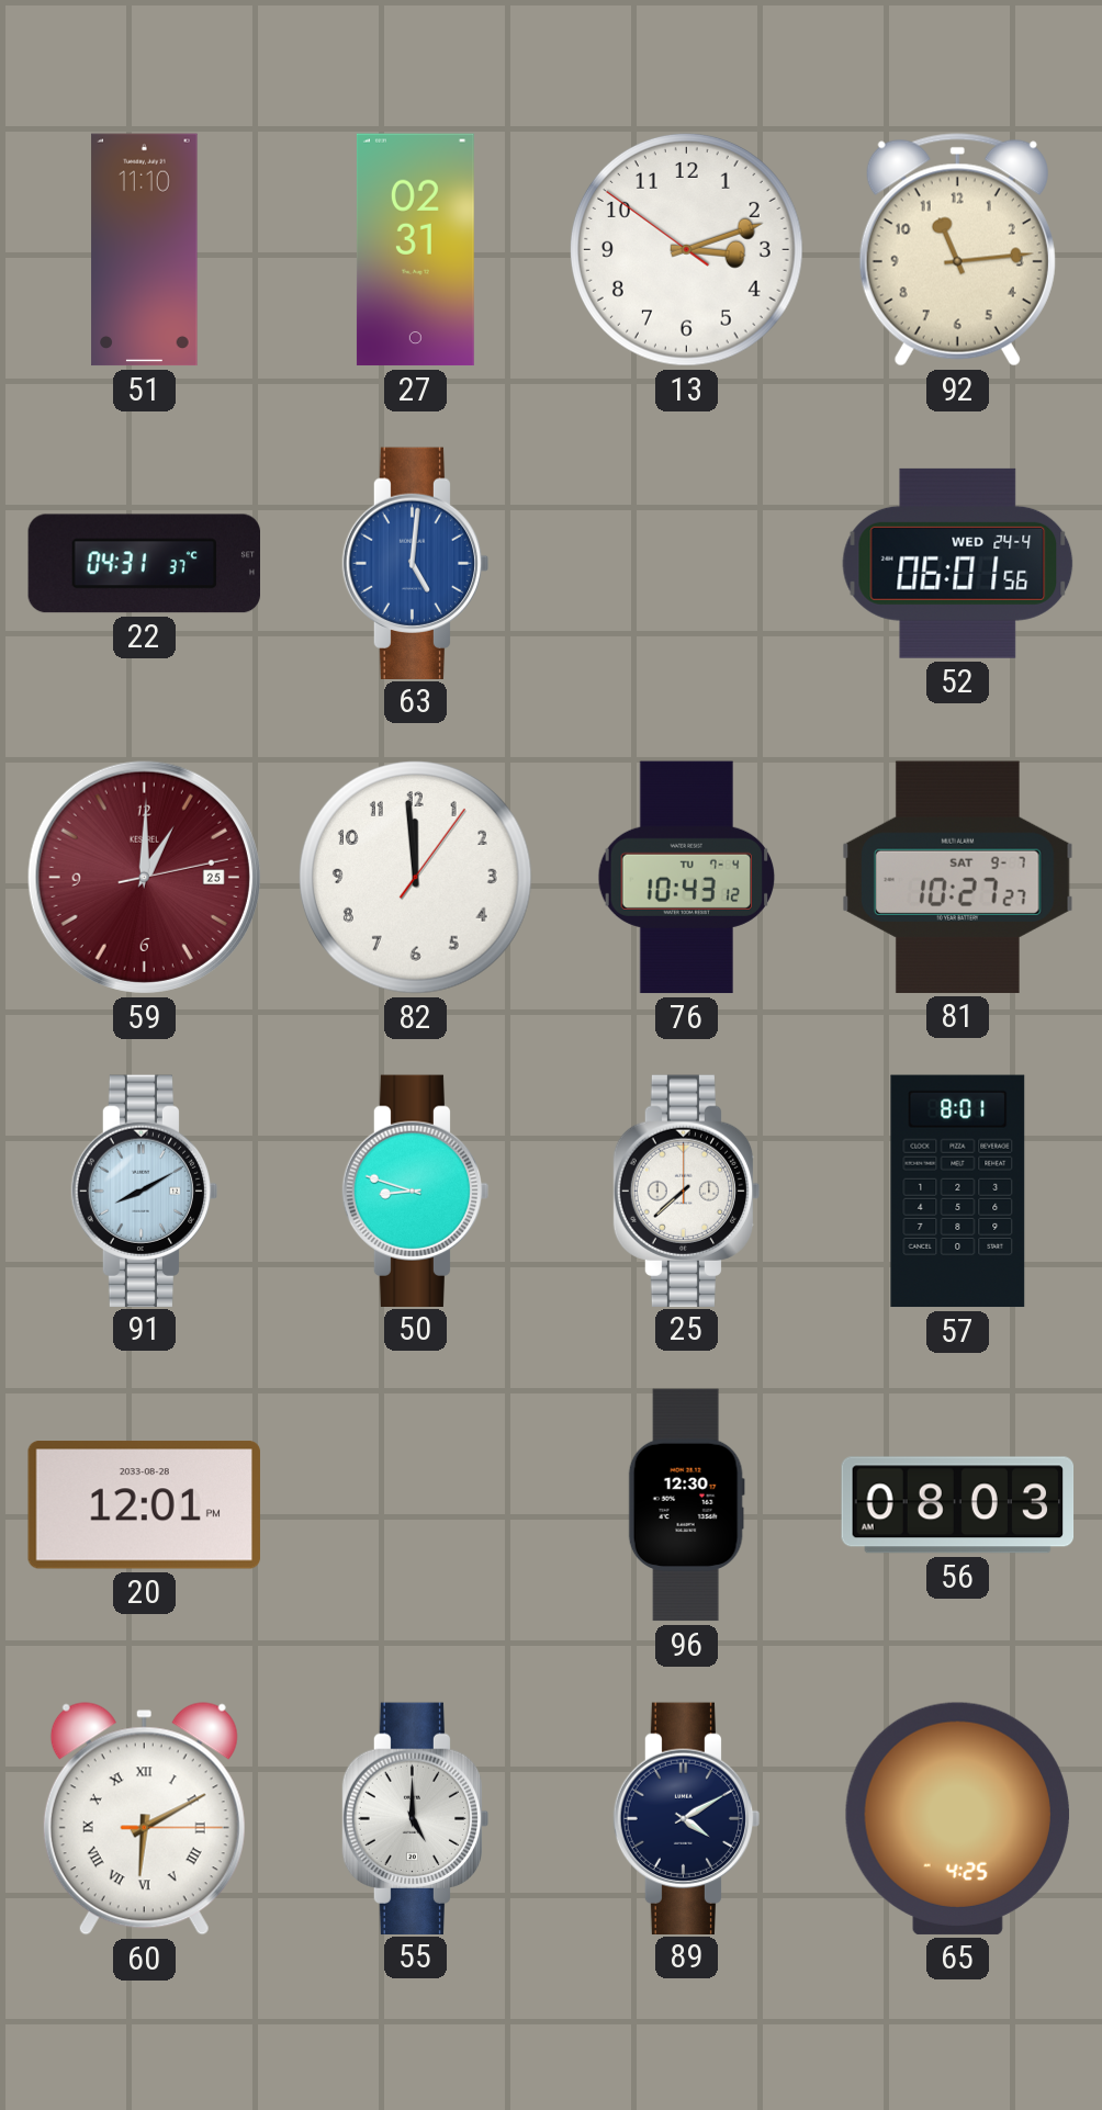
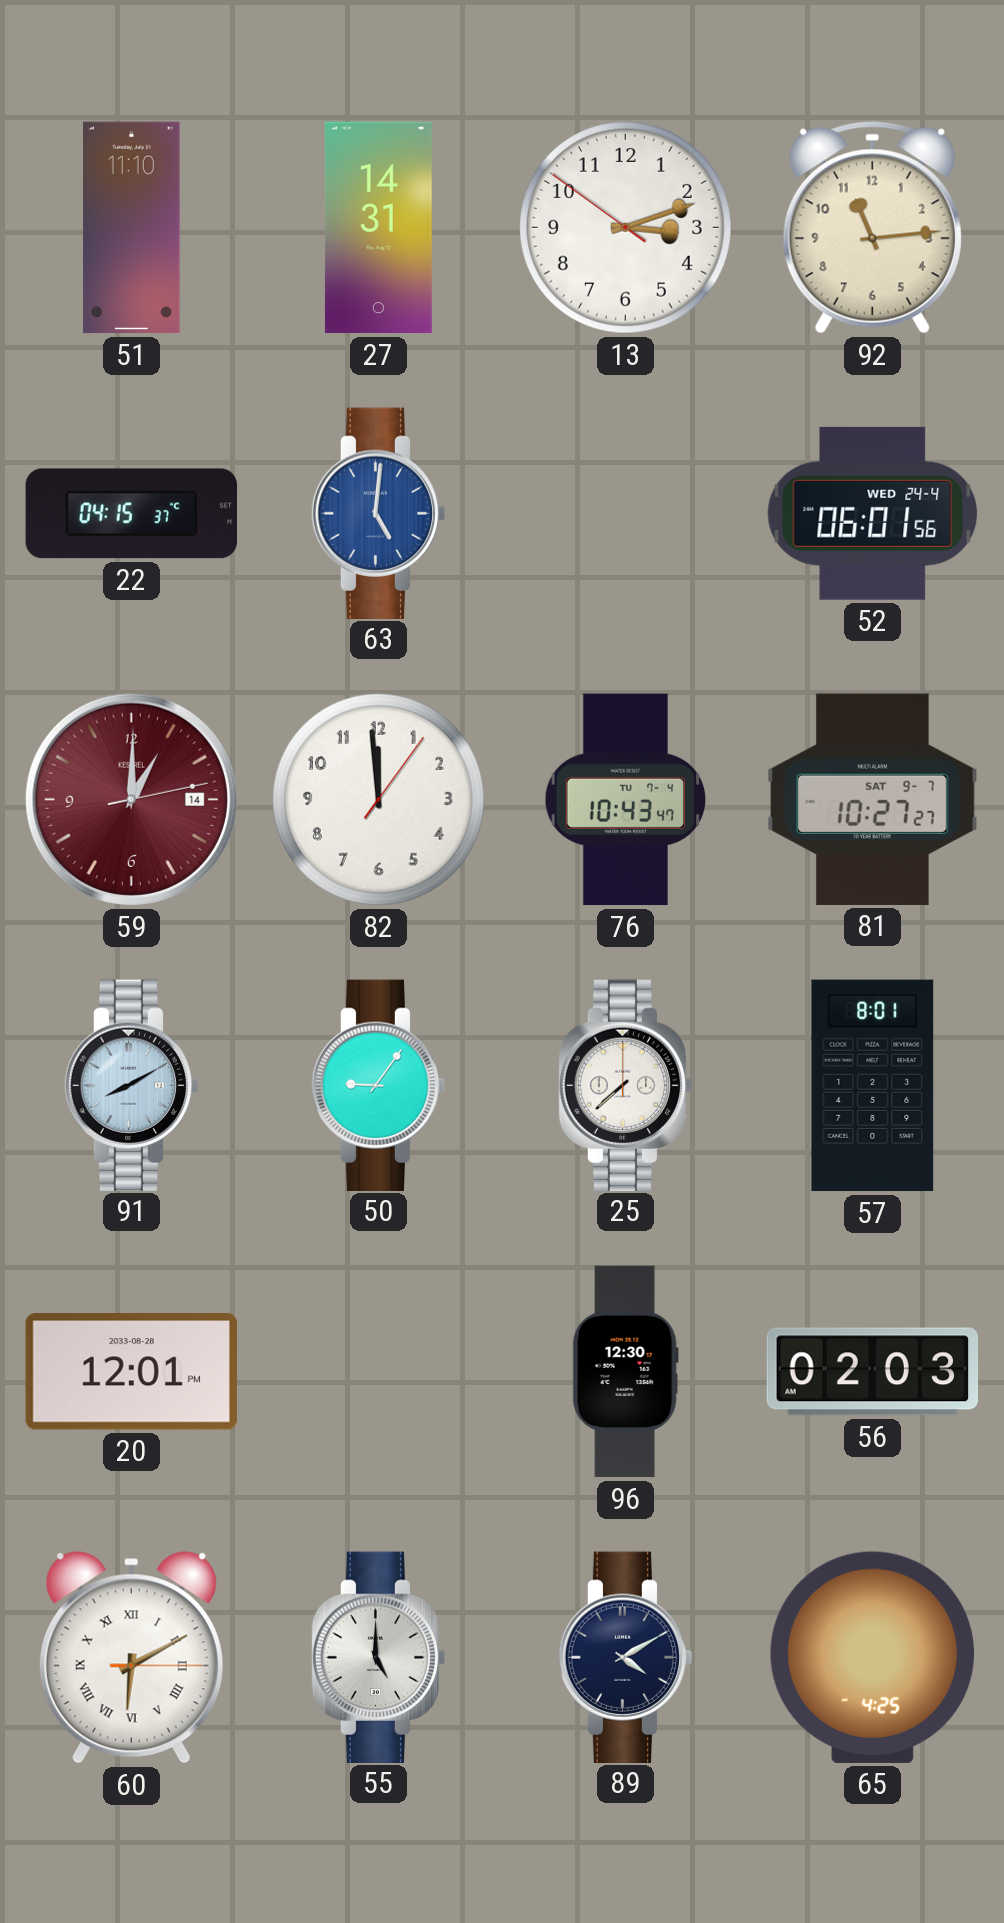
27: 02:31 -> 14:31 (378, 228)
22: 04:31 -> 04:15 (131, 514)
59 date: 25 -> 14 (131, 799)
76: 10:43:12 -> 10:43:47 (625, 800)
50: 8:48 -> 9:06 (379, 1085)
56: 08:03 -> 02:03 (873, 1372)
